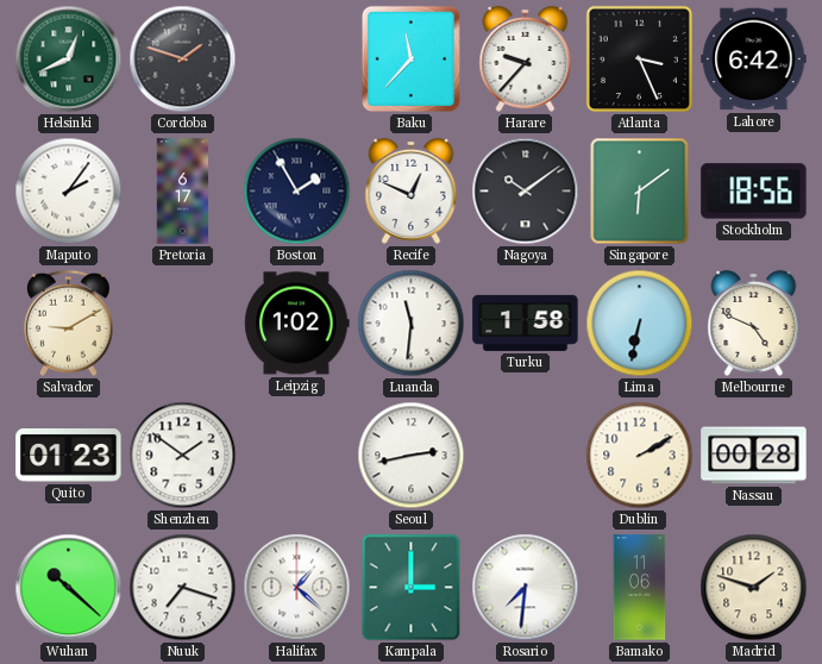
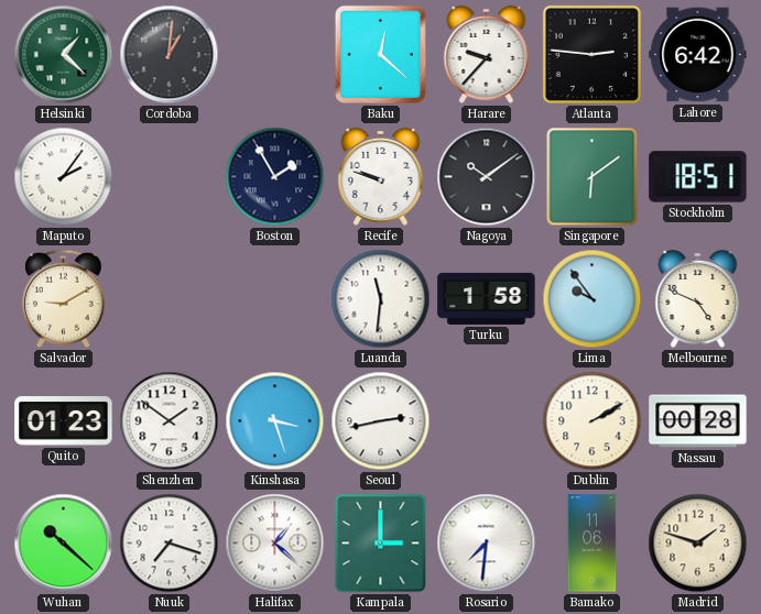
Helsinki: 12:41 -> 1:22 (64, 55)
Cordoba: 1:48 -> 1:01 (170, 55)
Baku: 11:37 -> 12:22 (380, 54)
Atlanta: 3:26 -> 2:46 (591, 54)
Pretoria: 6:17 -> none (183, 192)
Recife: 12:49 -> 9:48 (381, 176)
Stockholm: 18:56 -> 18:51 (698, 177)
Leipzig: 1:02 -> none (297, 324)
Lima: 6:32 -> 9:54 (593, 299)
Kinshasa: none -> 3:27 (275, 421)
